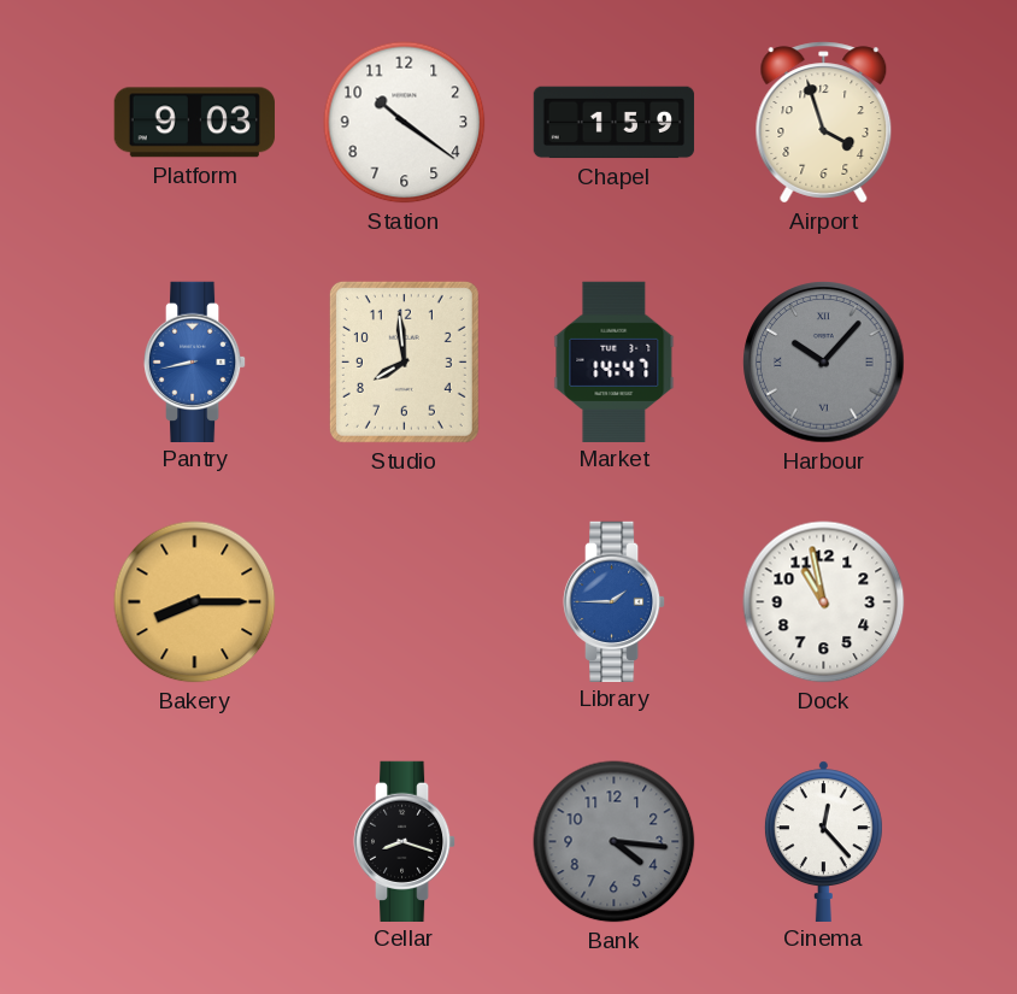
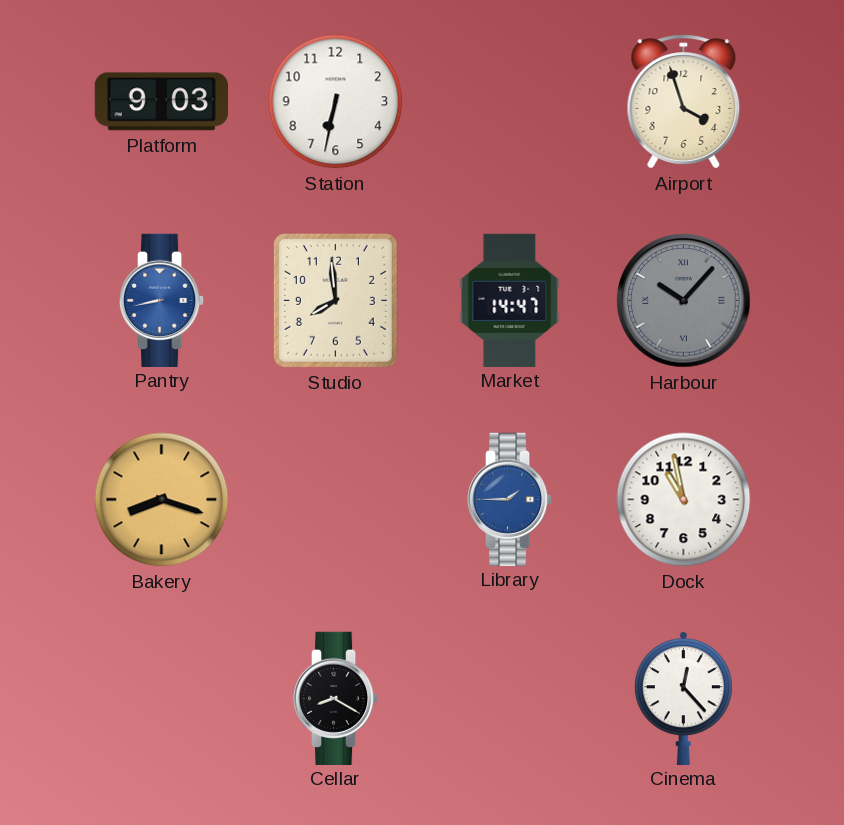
Station: 10:21 -> 6:32 (336, 102)
Chapel: 1:59 -> none (615, 123)
Bakery: 8:15 -> 8:18 (162, 500)
Cellar: 8:18 -> 8:20 (336, 698)
Bank: 4:16 -> none (615, 842)
